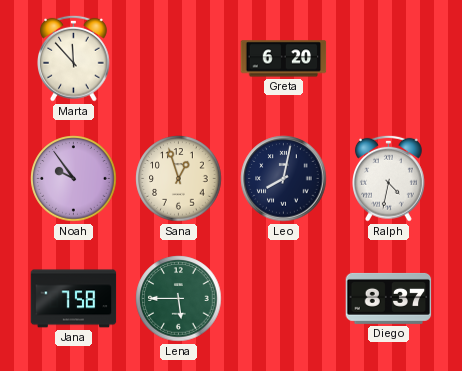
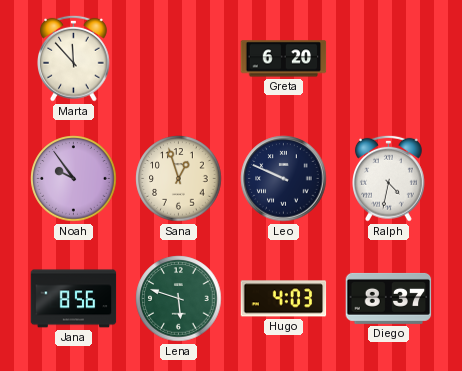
Leo: 8:02 -> 9:49 (284, 179)
Jana: 7:58 -> 8:56 (74, 299)
Lena: 5:45 -> 5:48 (179, 299)
Hugo: none -> 4:03 (284, 299)
